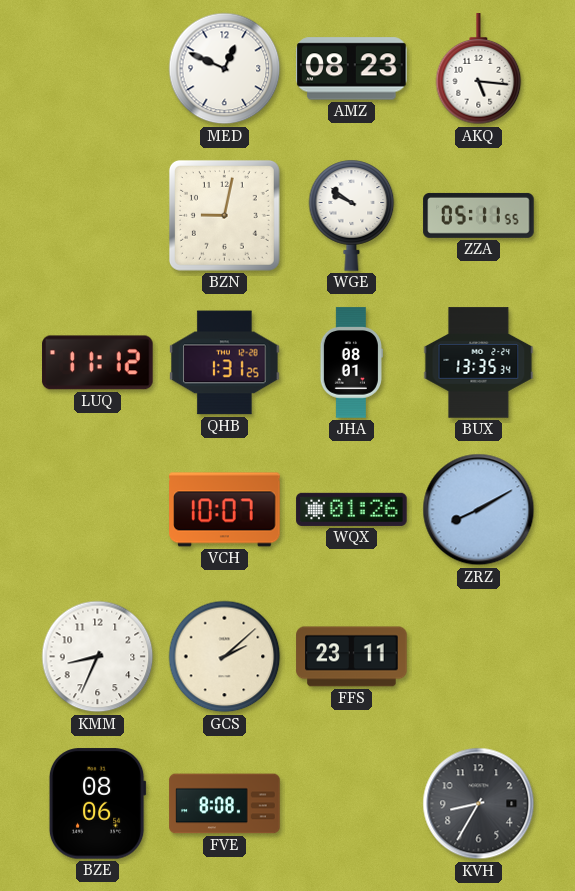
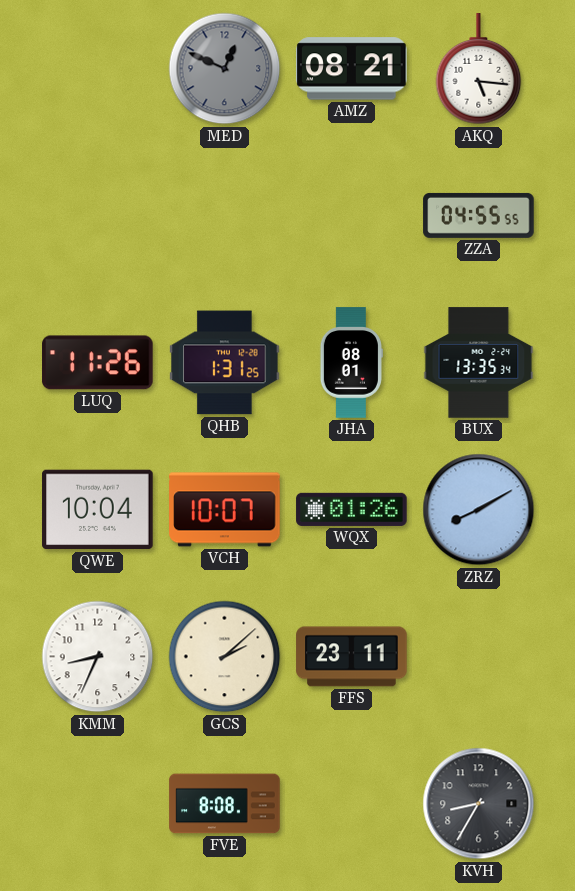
MED dial: white -> grey (225, 69)
AMZ: 08:23 -> 08:21 (352, 69)
BZN: 9:02 -> none (224, 215)
WGE: 9:51 -> none (352, 215)
ZZA: 05:11 -> 04:55 (479, 215)
LUQ: 11:12 -> 11:26 (98, 363)
QWE: none -> 10:04 (98, 510)
BZE: 08:06 -> none (97, 804)
